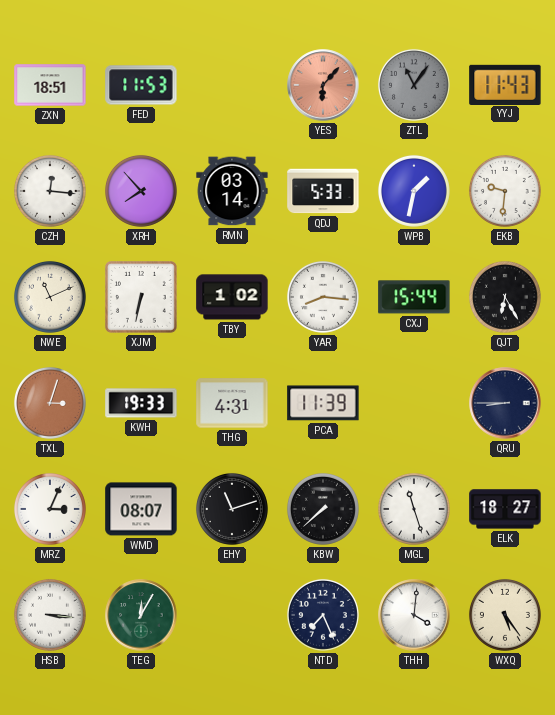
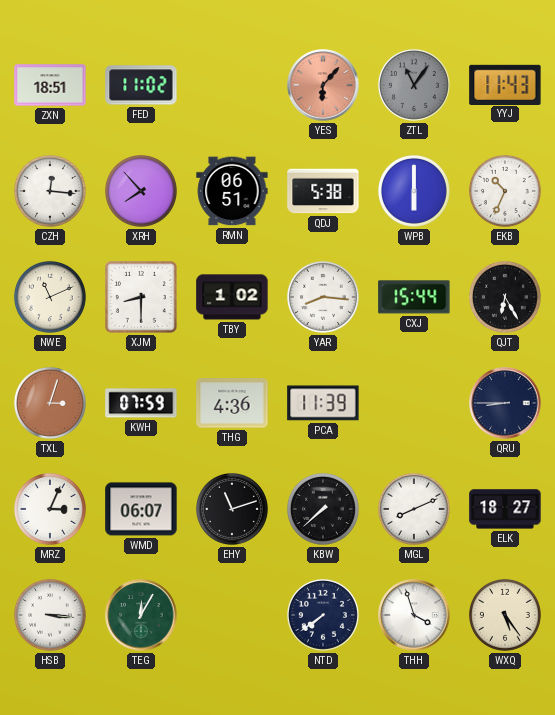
FED: 11:53 -> 11:02 (141, 85)
RMN: 03:14 -> 06:51 (232, 191)
QDJ: 5:33 -> 5:38 (323, 191)
WPB: 1:32 -> 6:00 (414, 191)
EKB: 9:31 -> 10:34 (505, 191)
XJM: 6:32 -> 8:30 (141, 297)
KWH: 19:33 -> 07:59 (141, 403)
THG: 4:31 -> 4:36 (232, 403)
WMD: 08:07 -> 06:07 (141, 509)
MGL: 11:27 -> 8:11 (414, 509)
NTD: 7:26 -> 7:39 (323, 615)
THH: 4:01 -> 3:57 (414, 615)
